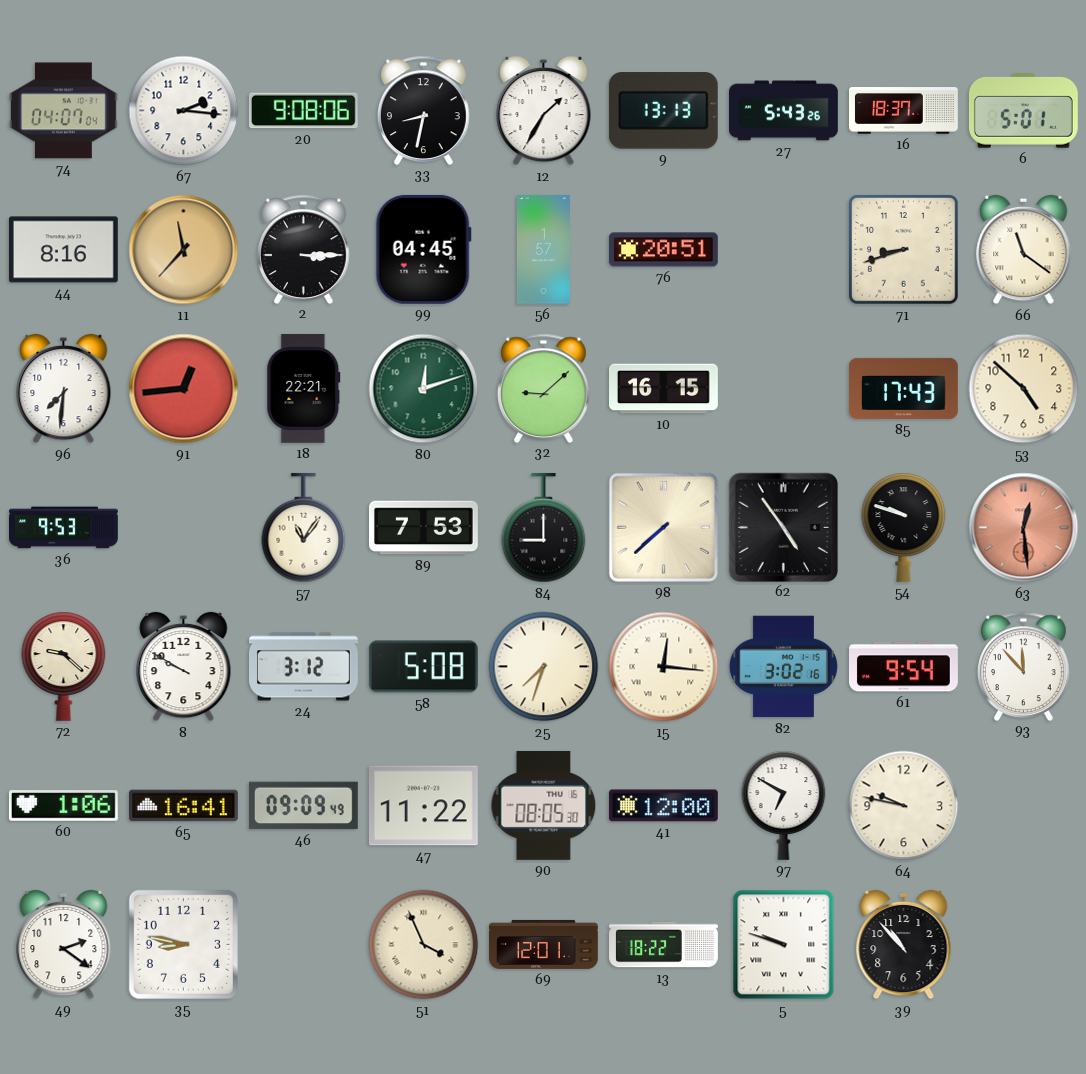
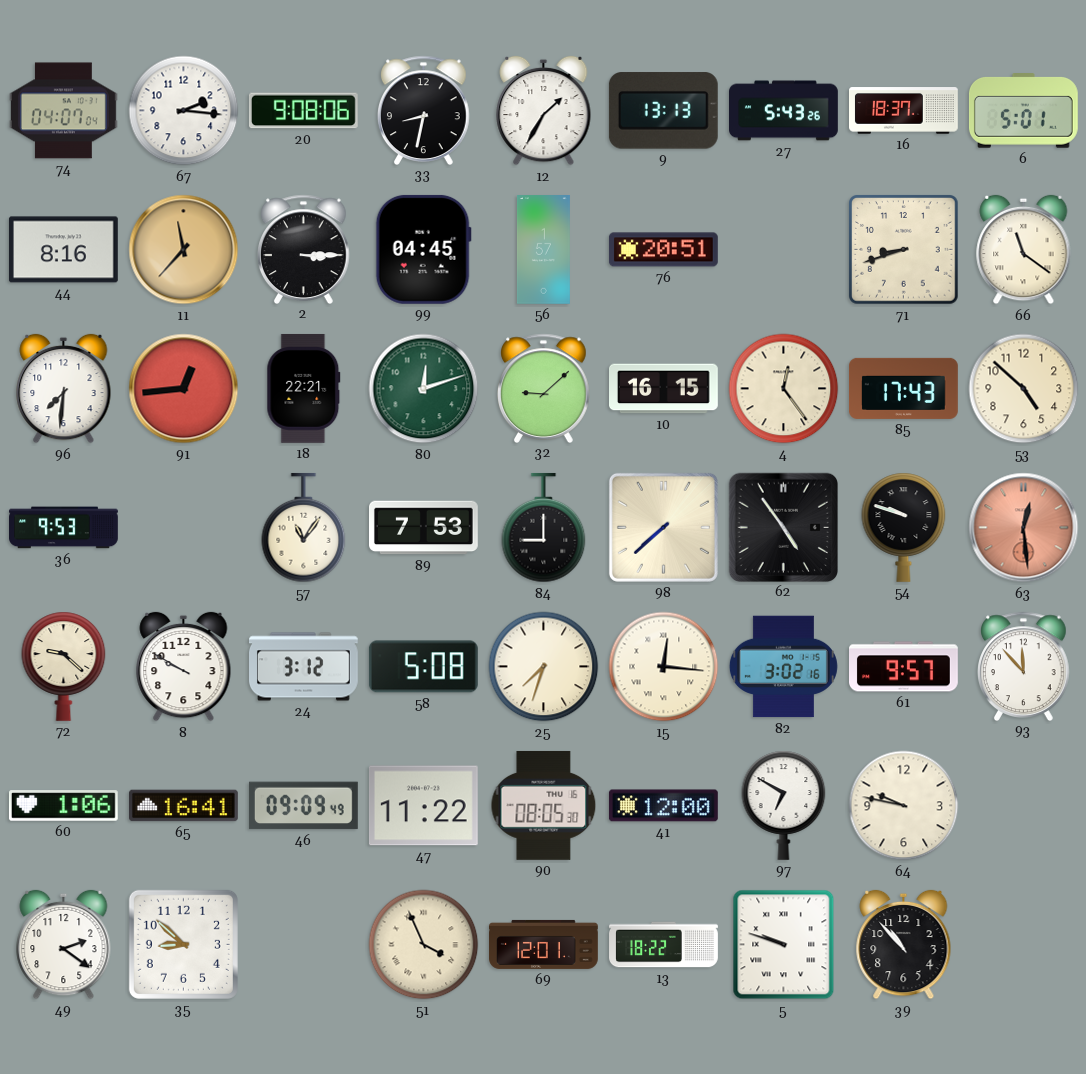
4: none -> 12:24 (784, 389)
61: 9:54 -> 9:57 (904, 667)
35: 8:47 -> 8:52 (183, 944)
